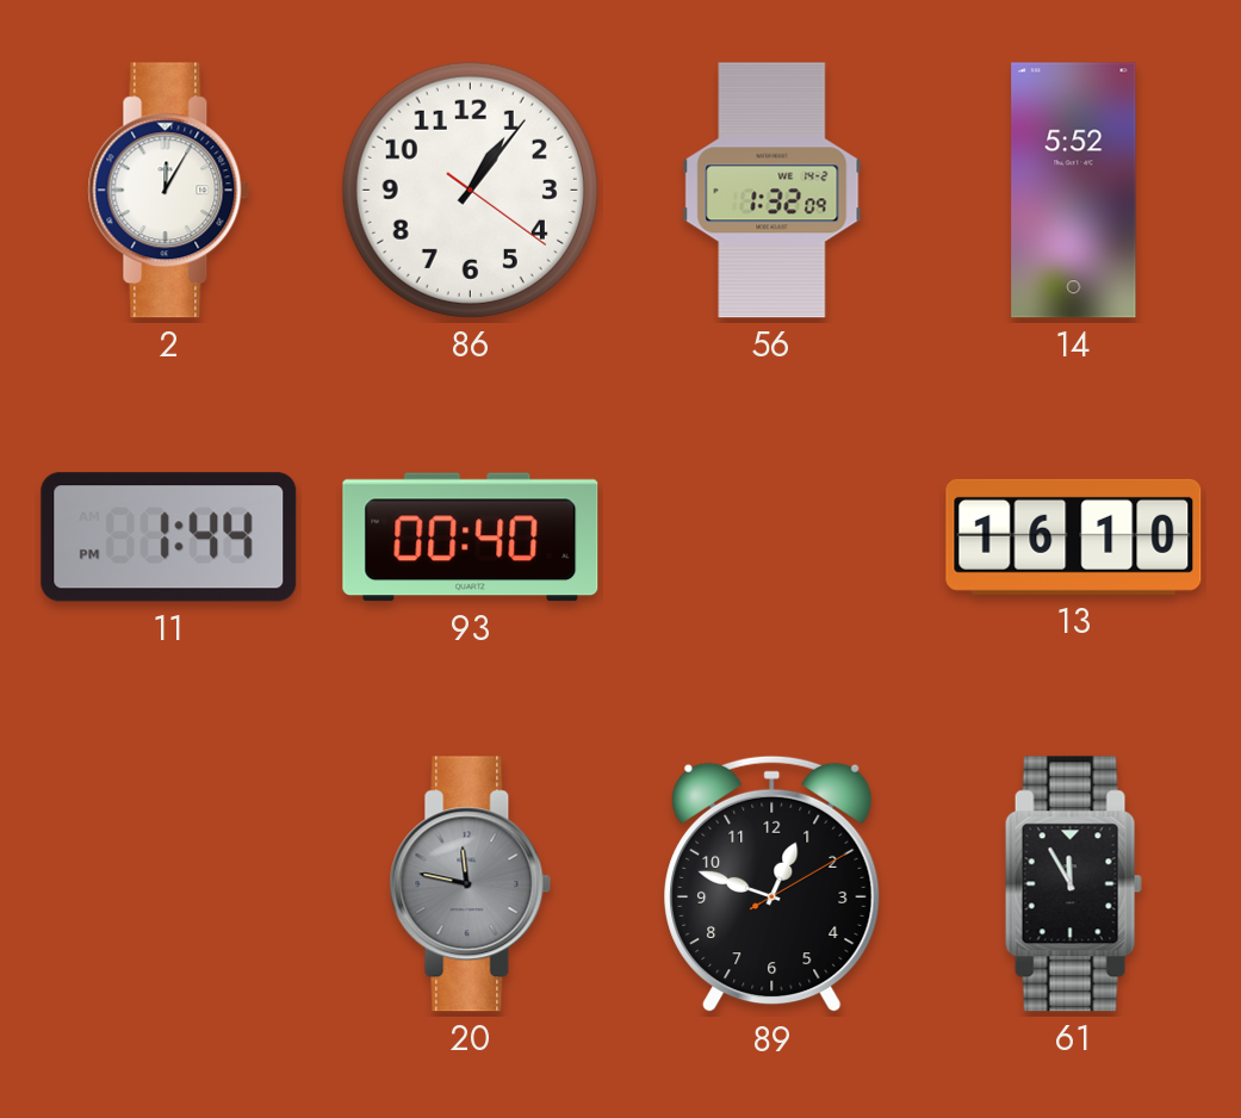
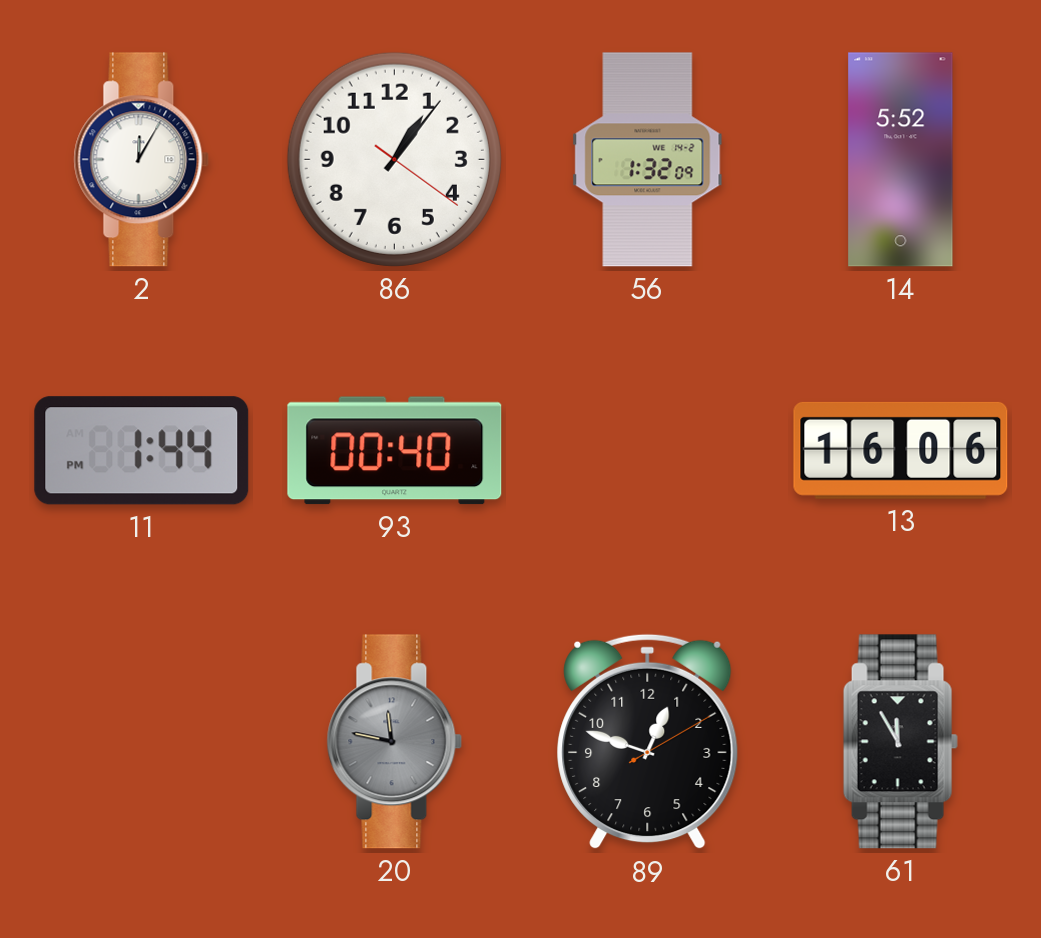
13: 16:10 -> 16:06 (901, 450)
